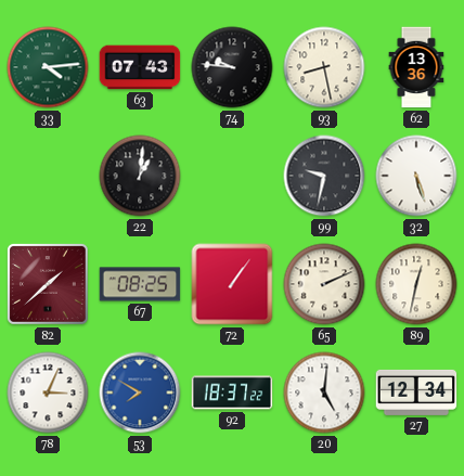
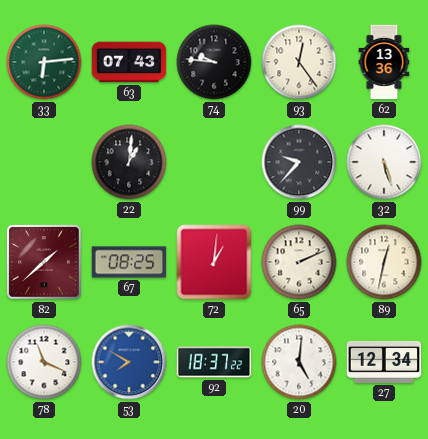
33: 4:14 -> 6:14 (44, 62)
93: 8:28 -> 12:24 (299, 62)
99: 9:32 -> 9:37 (299, 162)
72: 1:06 -> 1:01 (214, 262)
78: 3:04 -> 11:19 (44, 362)
